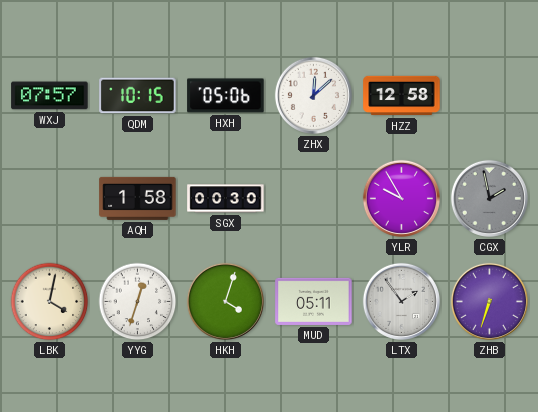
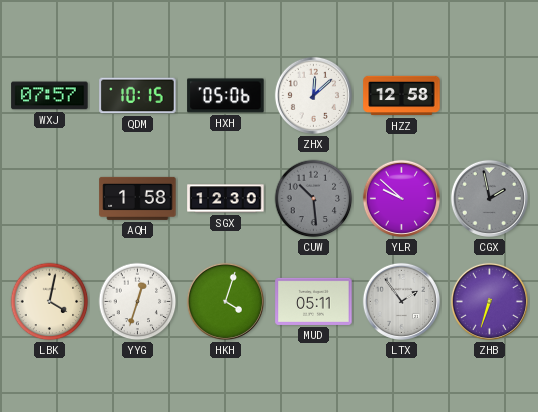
SGX: 00:30 -> 12:30 (226, 199)
CUW: none -> 10:29 (314, 199)
YLR: 9:55 -> 9:52 (401, 198)
